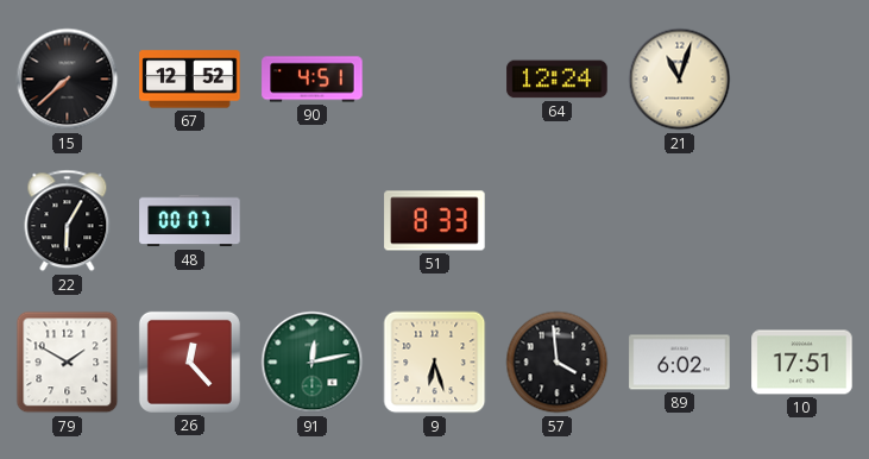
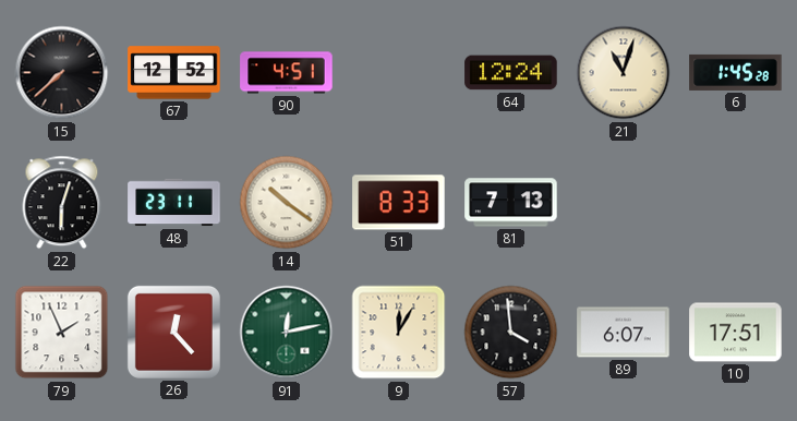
6: none -> 1:45 (736, 72)
22: 6:05 -> 6:03 (62, 203)
48: 00:07 -> 23:11 (174, 203)
14: none -> 10:21 (287, 203)
81: none -> 7:13 (511, 203)
79: 1:50 -> 1:56 (62, 333)
9: 6:27 -> 12:05 (399, 333)
89: 6:02 -> 6:07 (624, 333)
